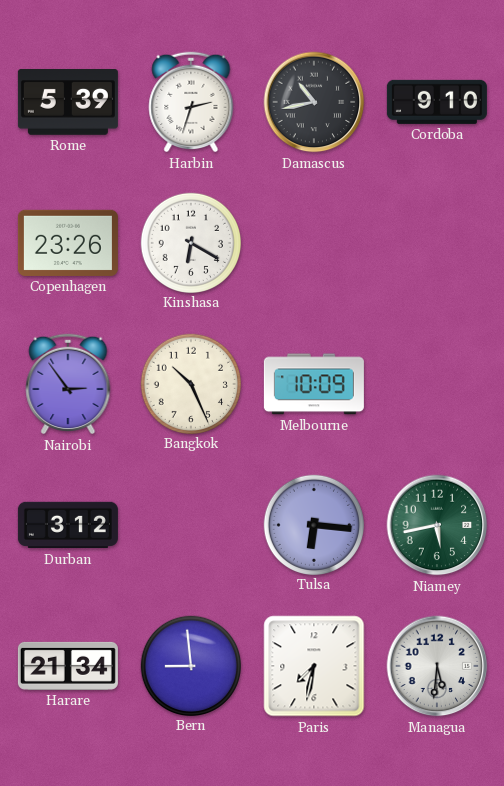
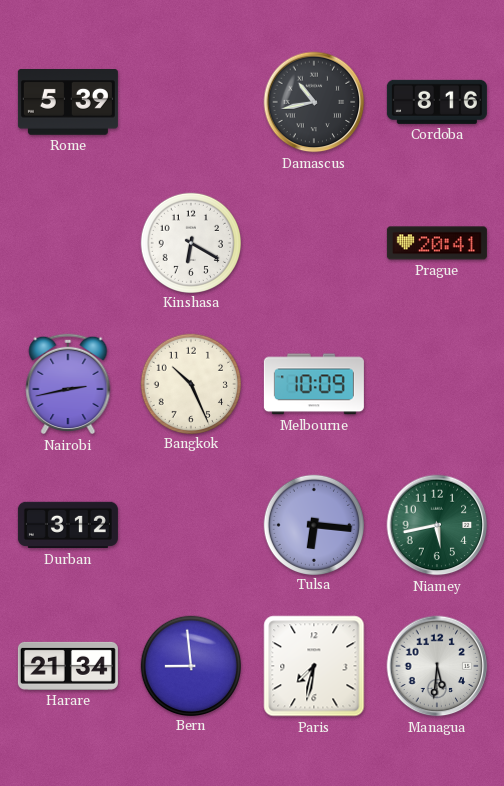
Harbin: 2:33 -> none (191, 102)
Cordoba: 9:10 -> 8:16 (437, 102)
Copenhagen: 23:26 -> none (68, 243)
Prague: none -> 20:41 (437, 243)
Nairobi: 2:54 -> 2:43 (68, 384)
